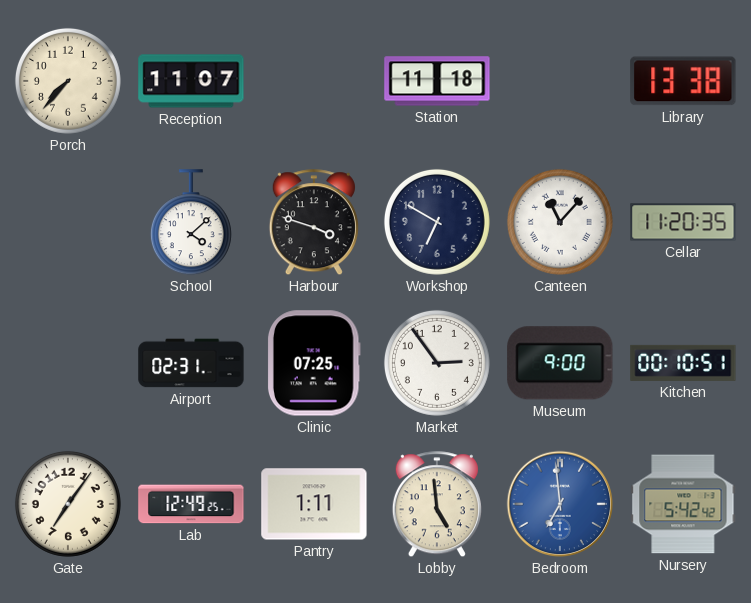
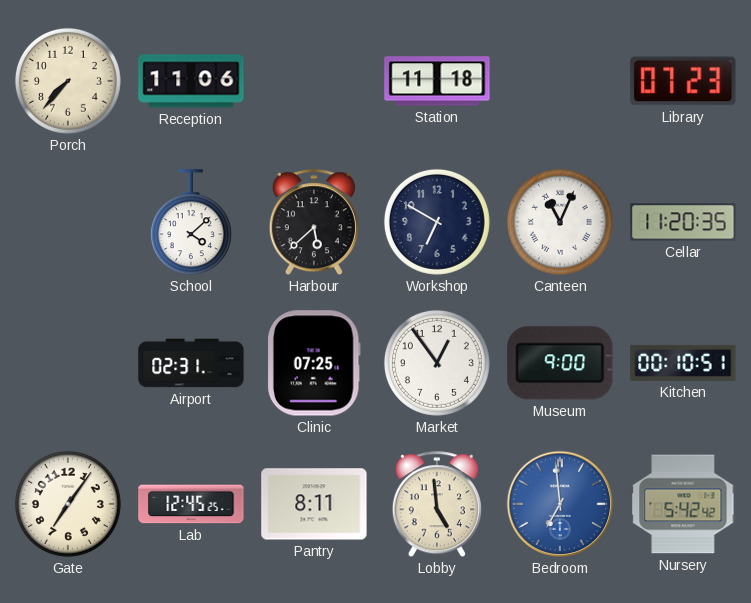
Reception: 11:07 -> 11:06 (191, 81)
Library: 13:38 -> 07:23 (683, 81)
Harbour: 3:48 -> 5:38 (314, 223)
Canteen: 11:07 -> 11:04 (560, 222)
Market: 2:54 -> 12:54 (437, 363)
Lab: 12:49 -> 12:45 (191, 504)
Pantry: 1:11 -> 8:11 (314, 504)
